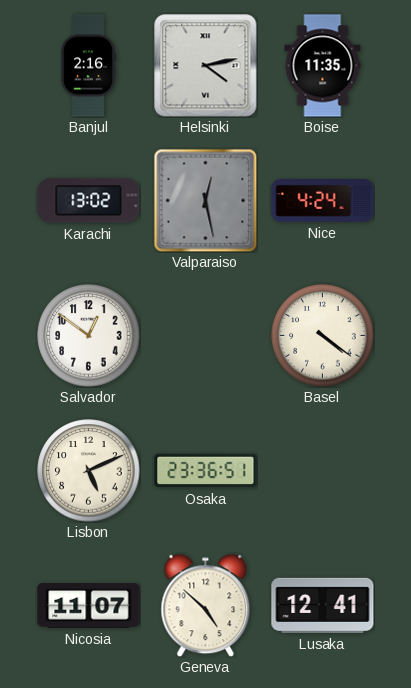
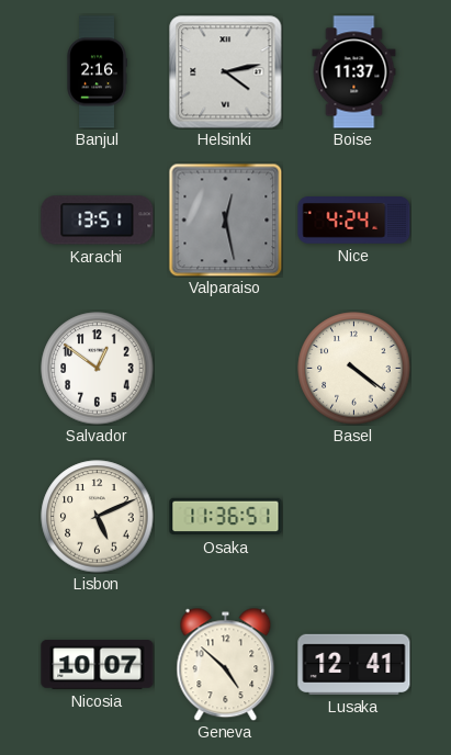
Boise: 11:35 -> 11:37 (354, 72)
Karachi: 13:02 -> 13:51 (98, 221)
Osaka: 23:36 -> 11:36 (226, 517)
Nicosia: 11:07 -> 10:07 (98, 665)
